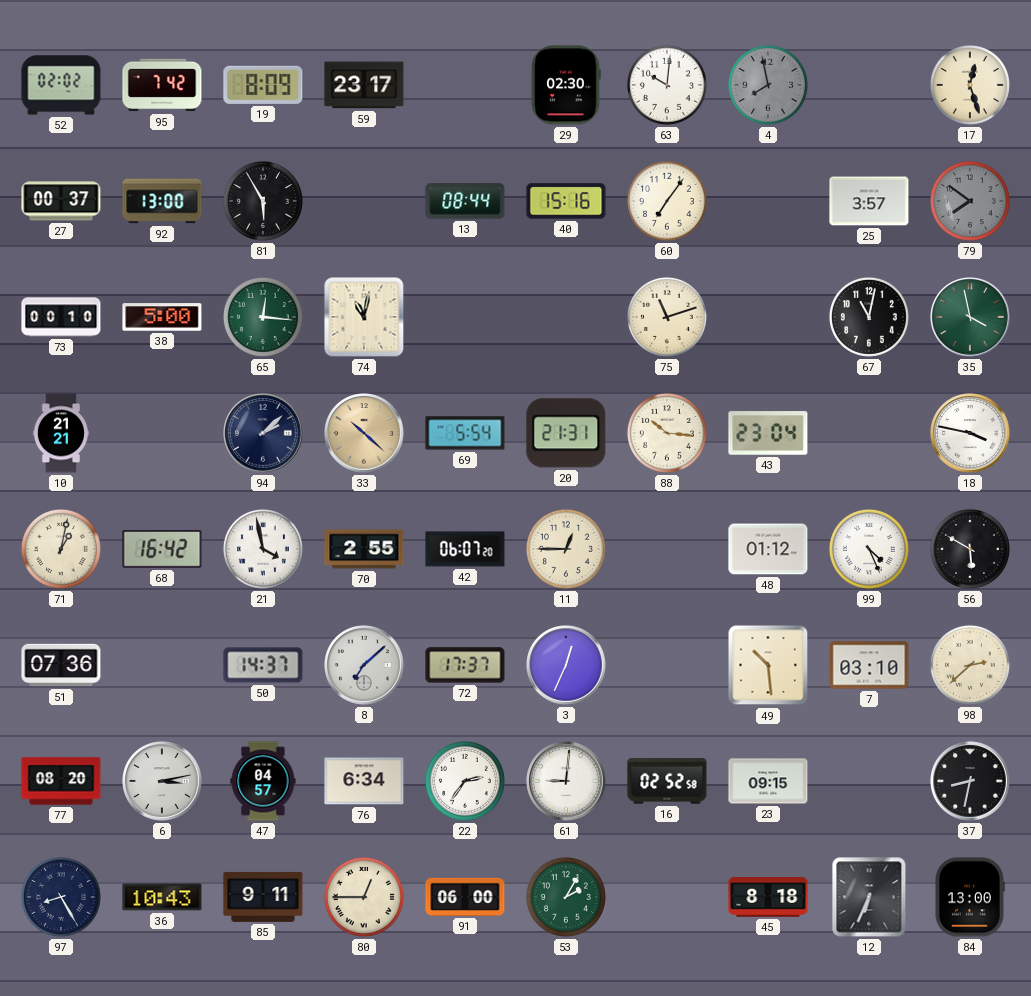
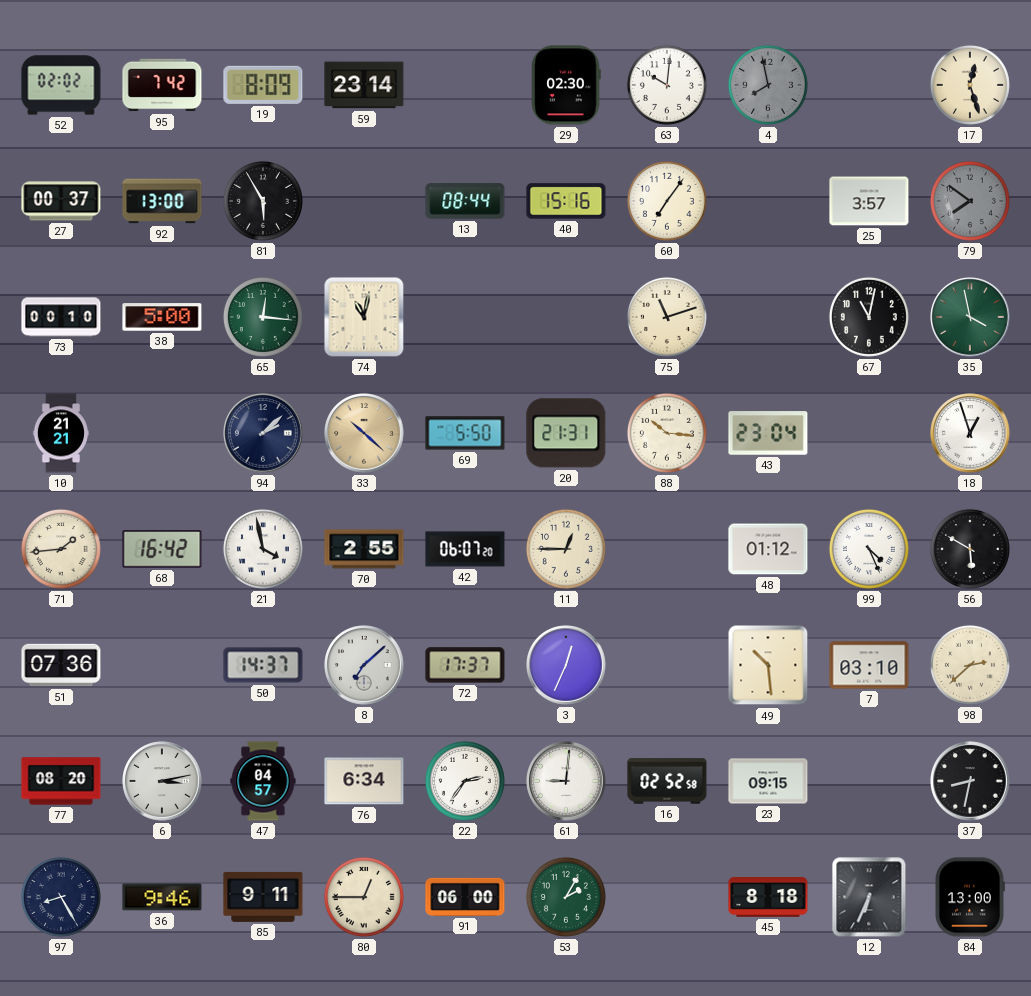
59: 23:17 -> 23:14 (364, 85)
69: 5:54 -> 5:50 (465, 433)
18: 3:47 -> 12:57 (970, 433)
71: 1:02 -> 1:44 (61, 549)
36: 10:43 -> 9:46 (162, 897)
